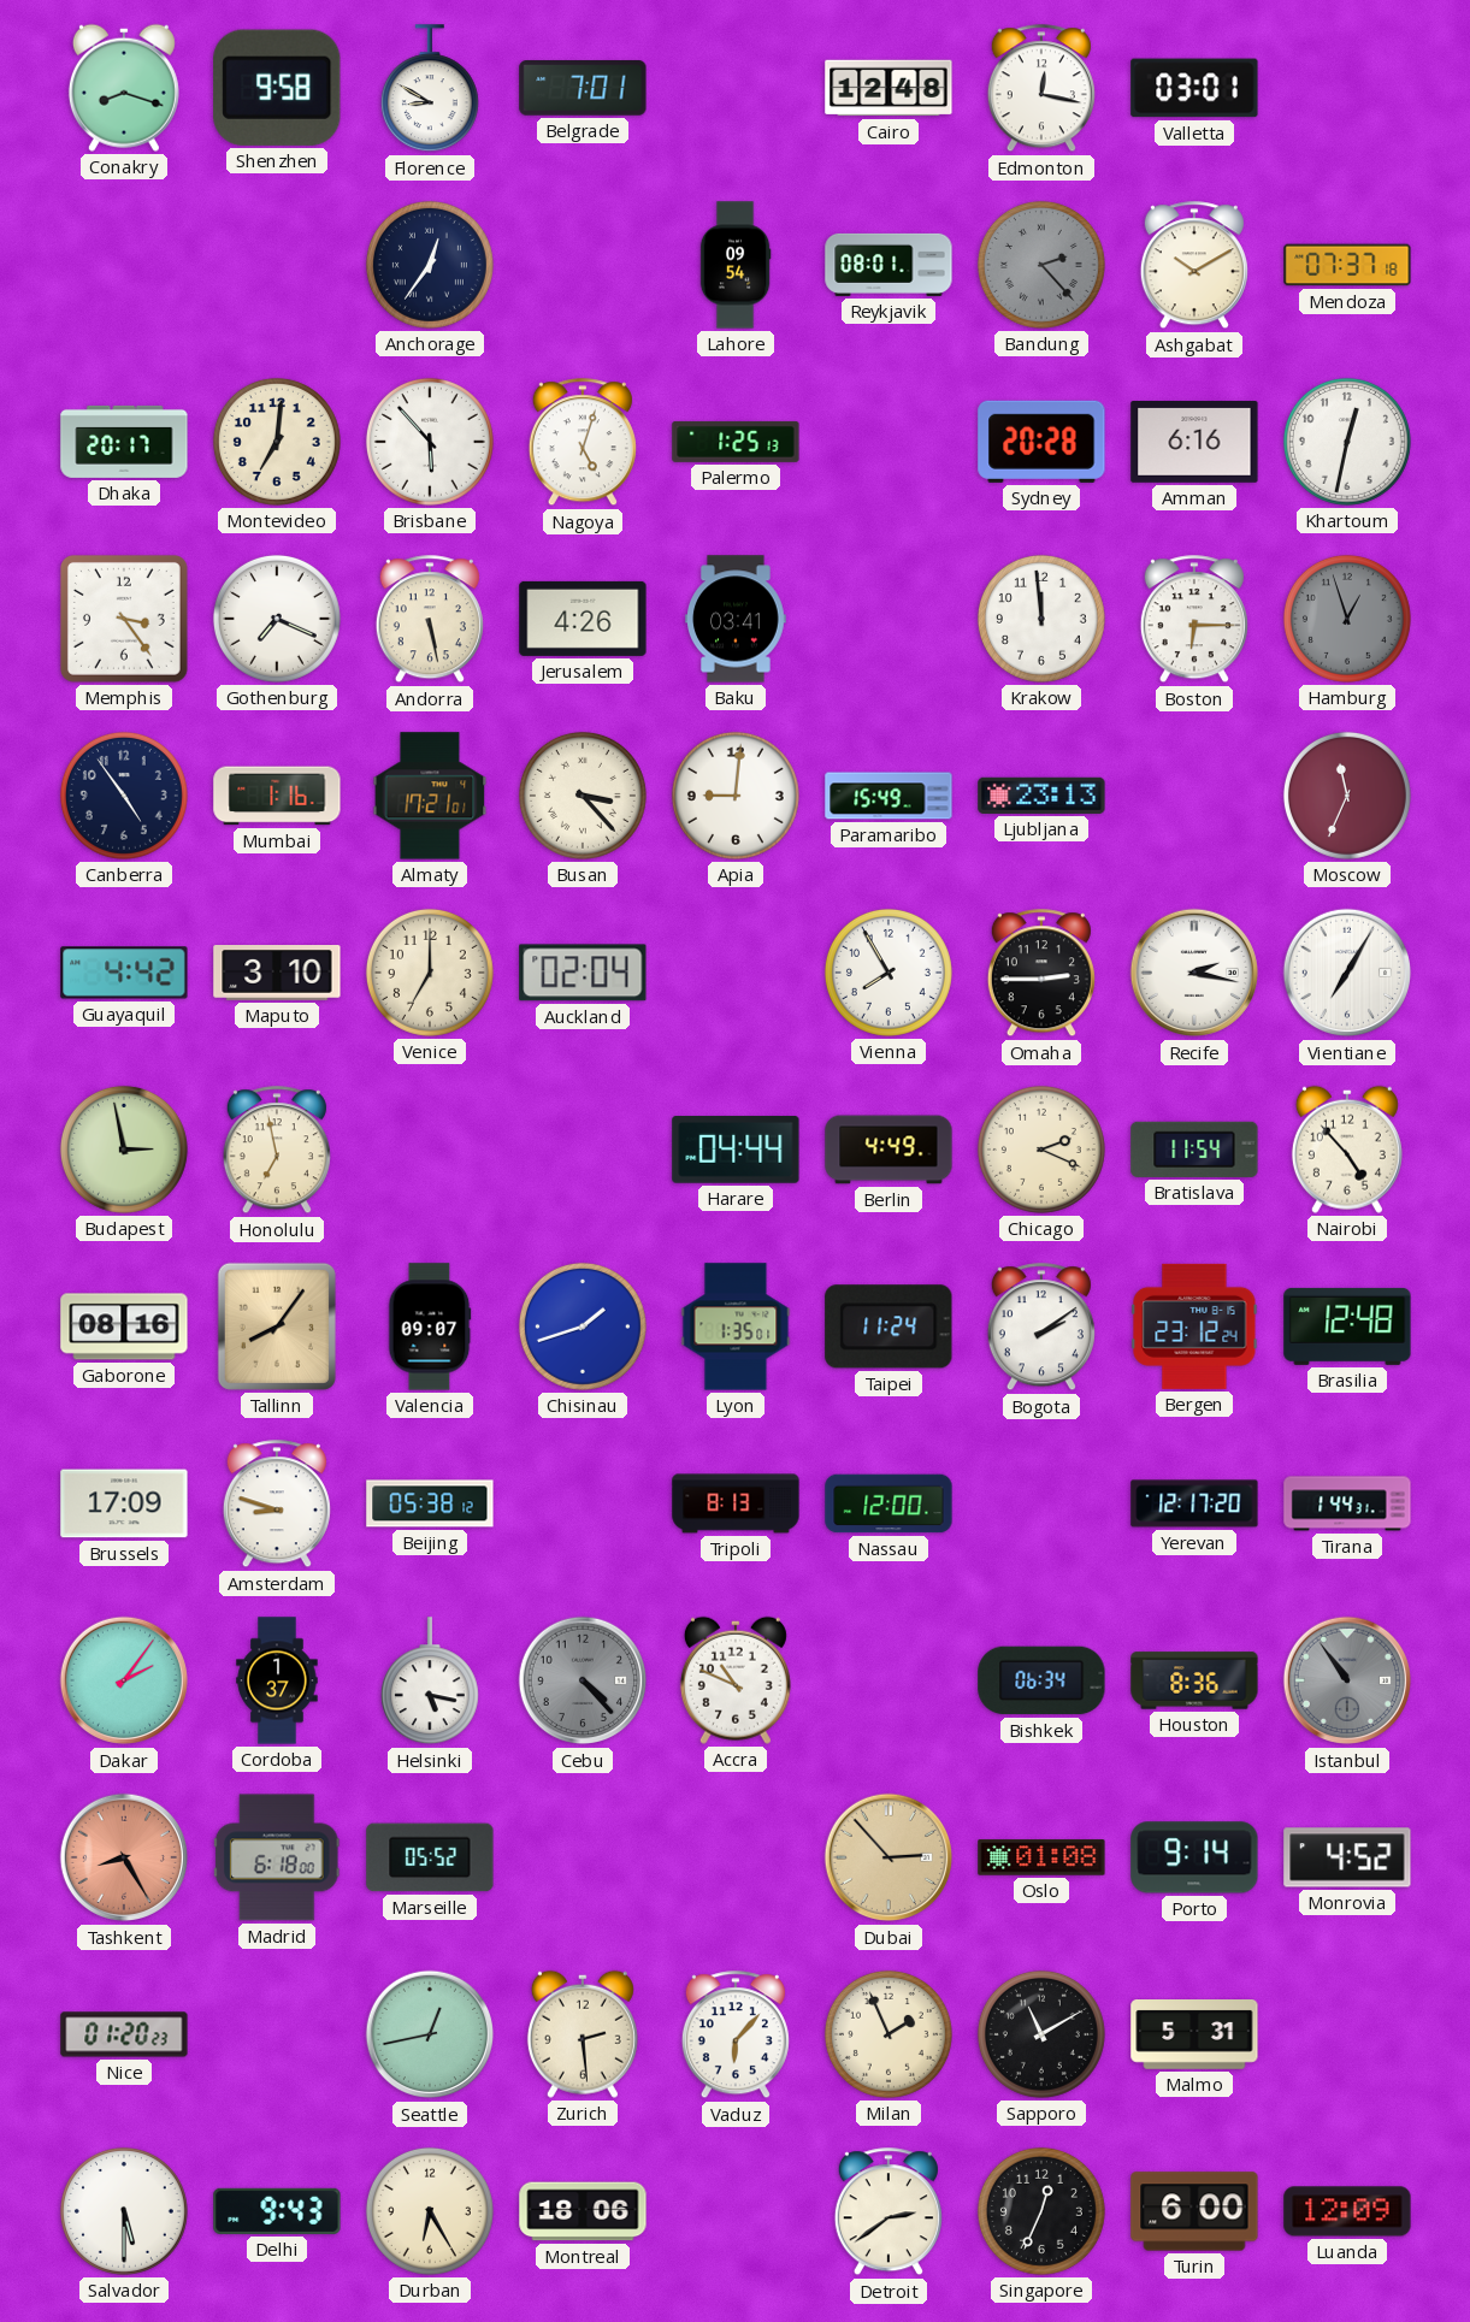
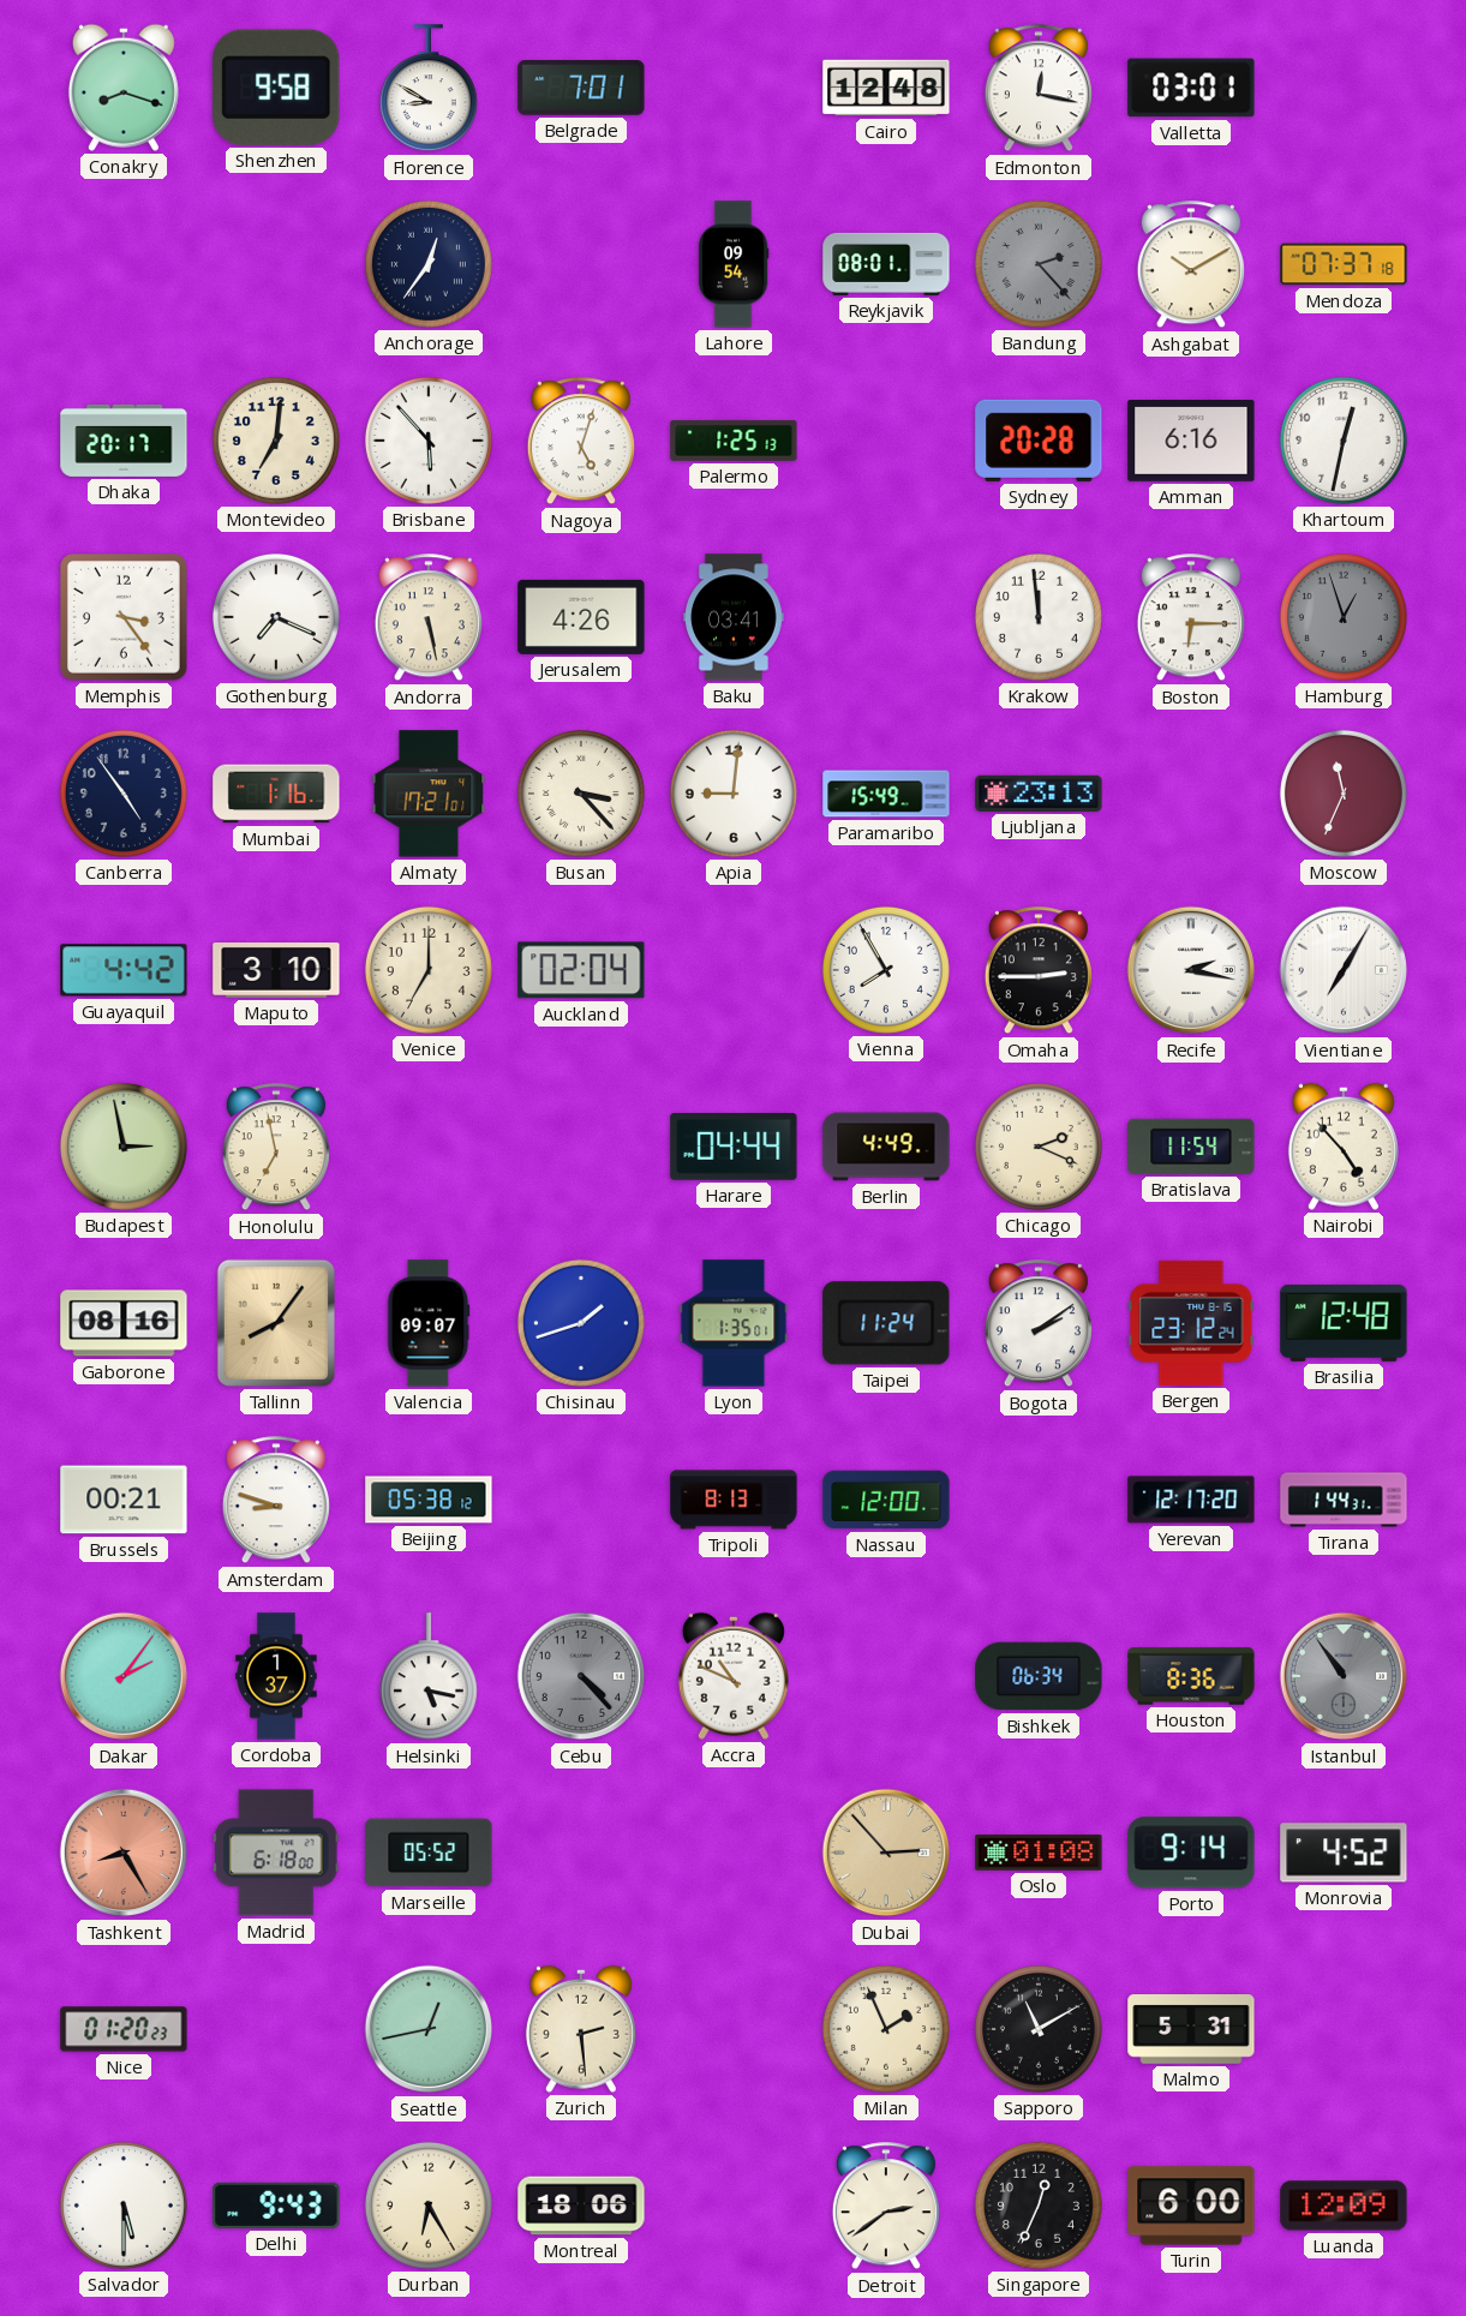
Brussels: 17:09 -> 00:21 (124, 1500)
Vaduz: 6:07 -> none (736, 2036)
